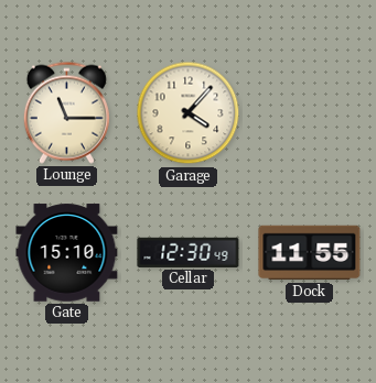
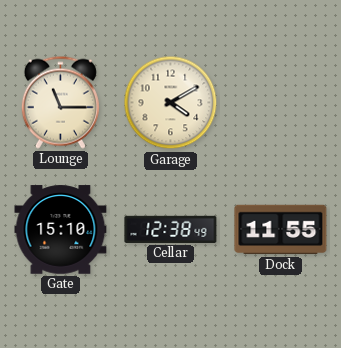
Garage: 4:07 -> 4:10 (171, 103)
Cellar: 12:30 -> 12:38 (171, 229)
